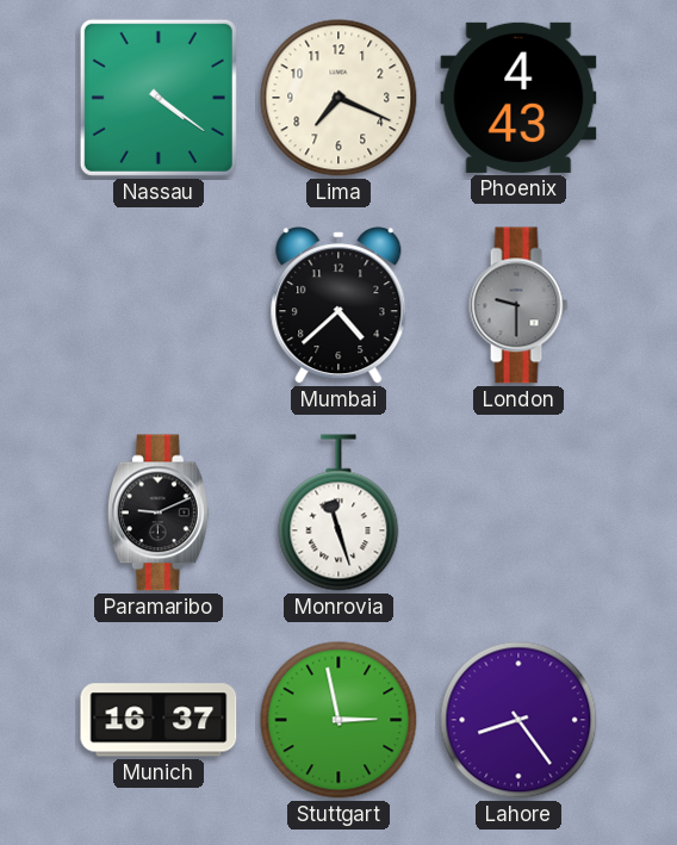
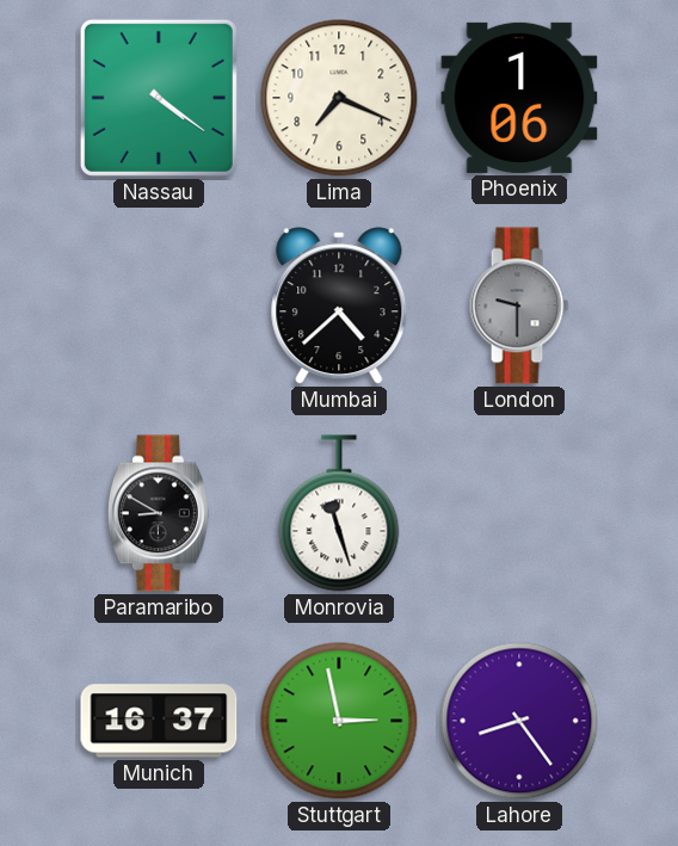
Phoenix: 4:43 -> 1:06 (519, 98)
Paramaribo: 9:11 -> 8:50 (159, 513)
